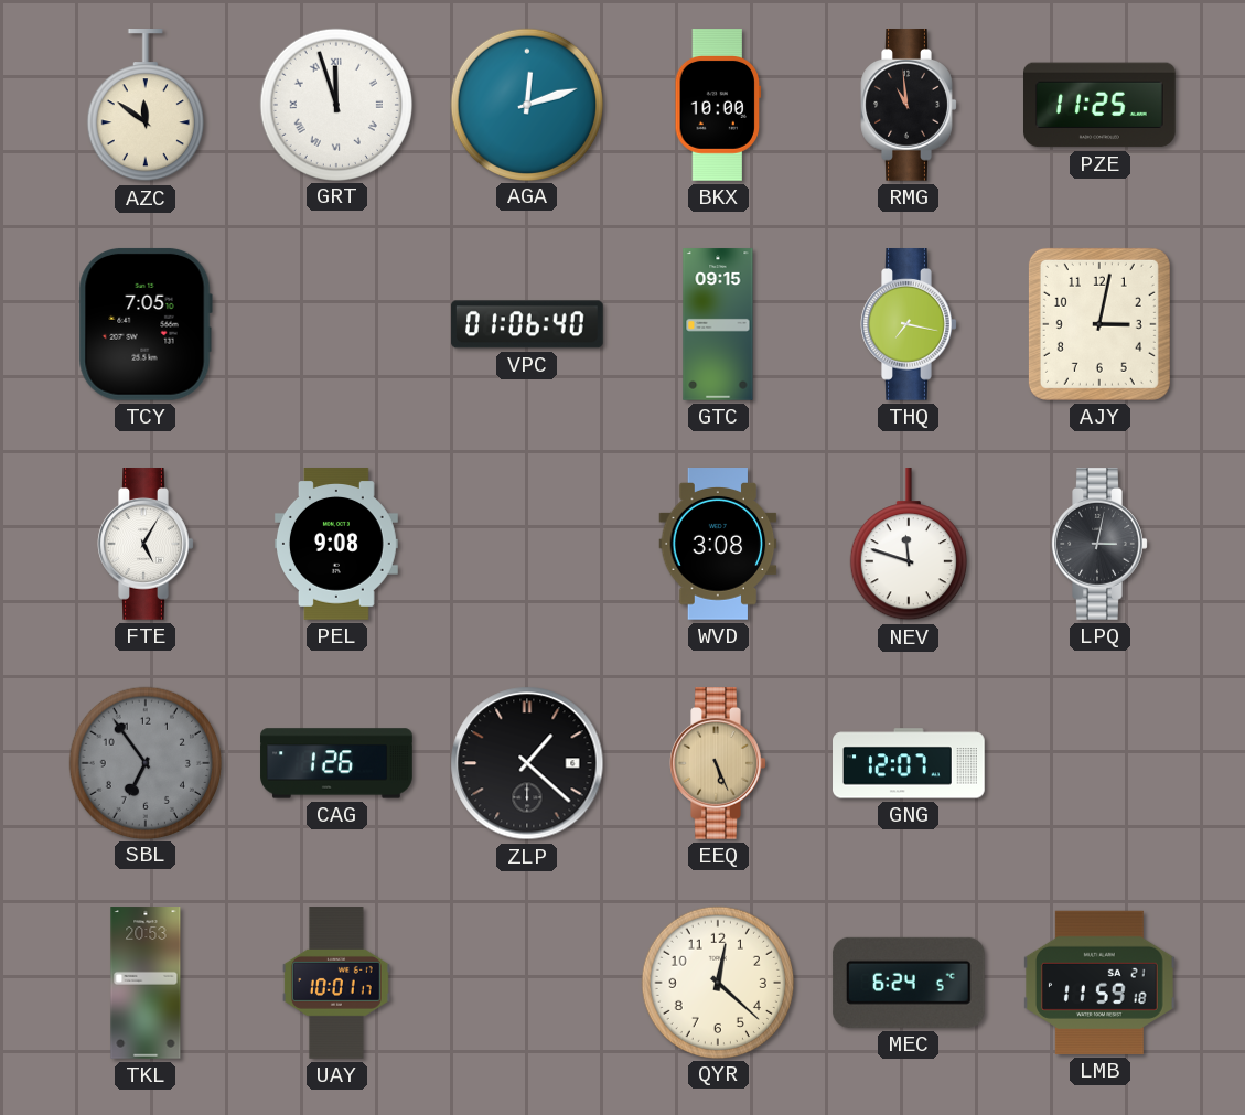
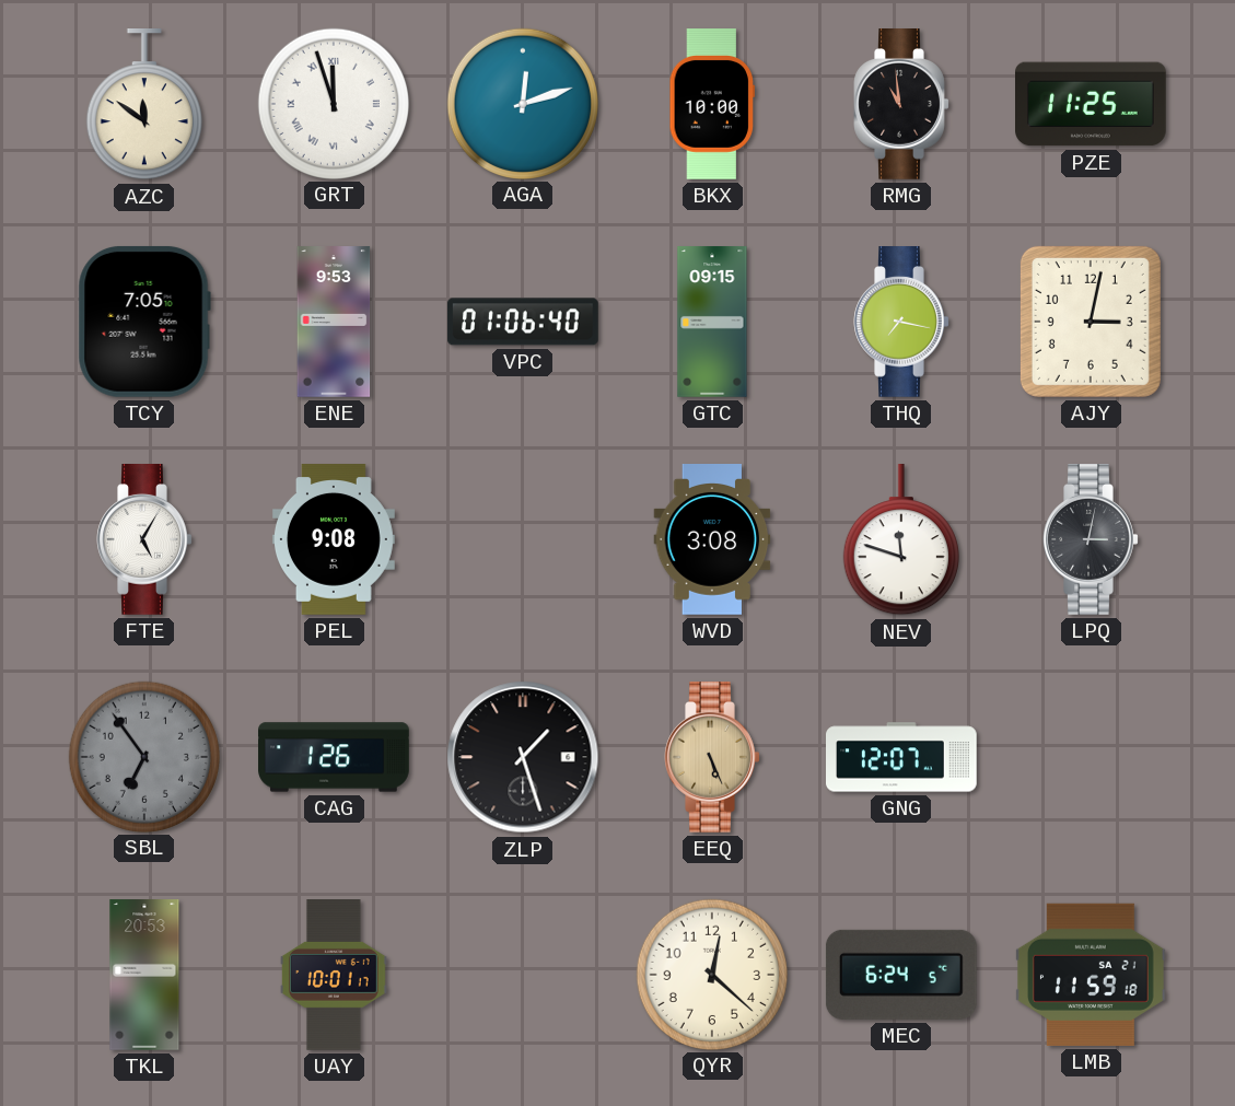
ENE: none -> 9:53 (334, 322)
ZLP: 1:22 -> 1:27 (523, 757)
